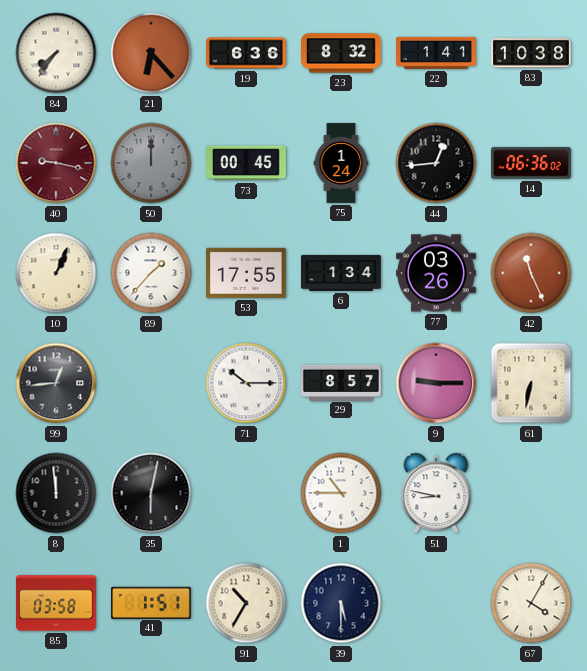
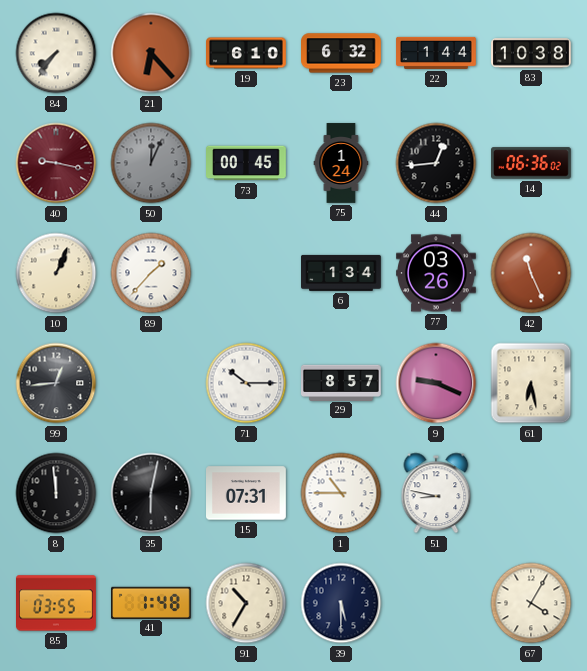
19: 6:36 -> 6:10 (246, 53)
23: 8:32 -> 6:32 (342, 53)
22: 1:41 -> 1:44 (436, 53)
50: 12:00 -> 12:04 (151, 163)
53: 17:55 -> none (247, 273)
9: 9:15 -> 9:19 (436, 383)
61: 6:32 -> 6:28 (531, 383)
15: none -> 07:31 (247, 493)
85: 03:58 -> 03:55 (57, 603)
41: 1:51 -> 1:48 (152, 602)
